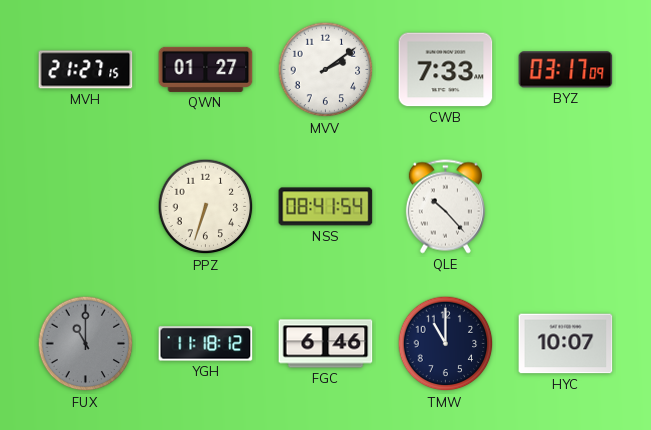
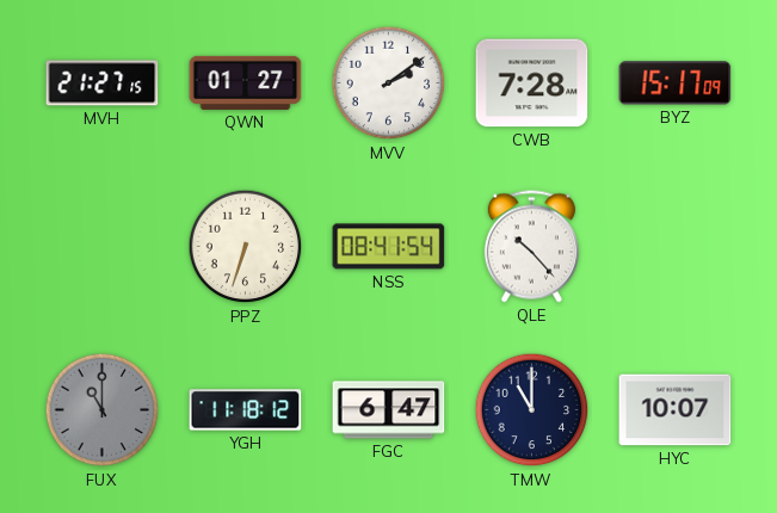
CWB: 7:33 -> 7:28 (532, 84)
BYZ: 03:17 -> 15:17 (676, 84)
FGC: 6:46 -> 6:47 (389, 410)
